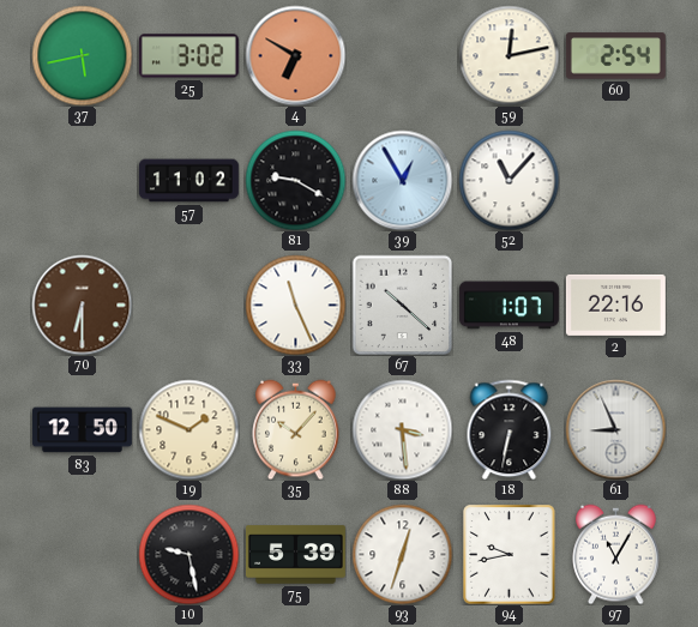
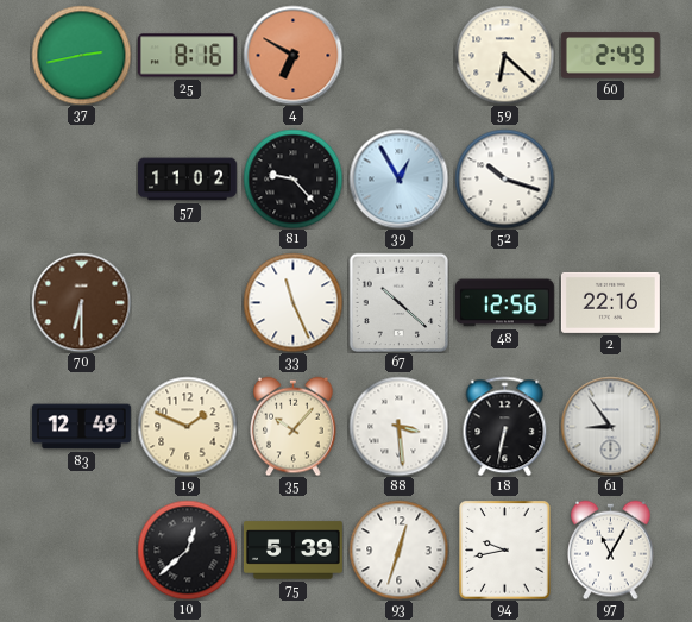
37: 5:43 -> 2:43 (81, 55)
25: 3:02 -> 8:16 (187, 56)
59: 12:13 -> 6:22 (504, 55)
60: 2:54 -> 2:49 (610, 56)
81: 9:20 -> 9:23 (292, 178)
52: 11:07 -> 10:18 (504, 178)
48: 1:07 -> 12:56 (504, 303)
83: 12:50 -> 12:49 (81, 427)
61: 8:56 -> 8:54 (610, 426)
10: 9:28 -> 12:38 (187, 549)
